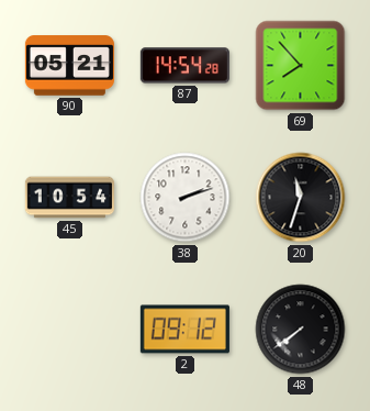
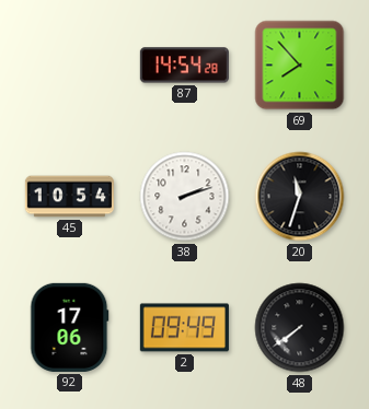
90: 05:21 -> none (69, 66)
92: none -> 17:06 (70, 327)
2: 09:12 -> 09:49 (184, 328)
